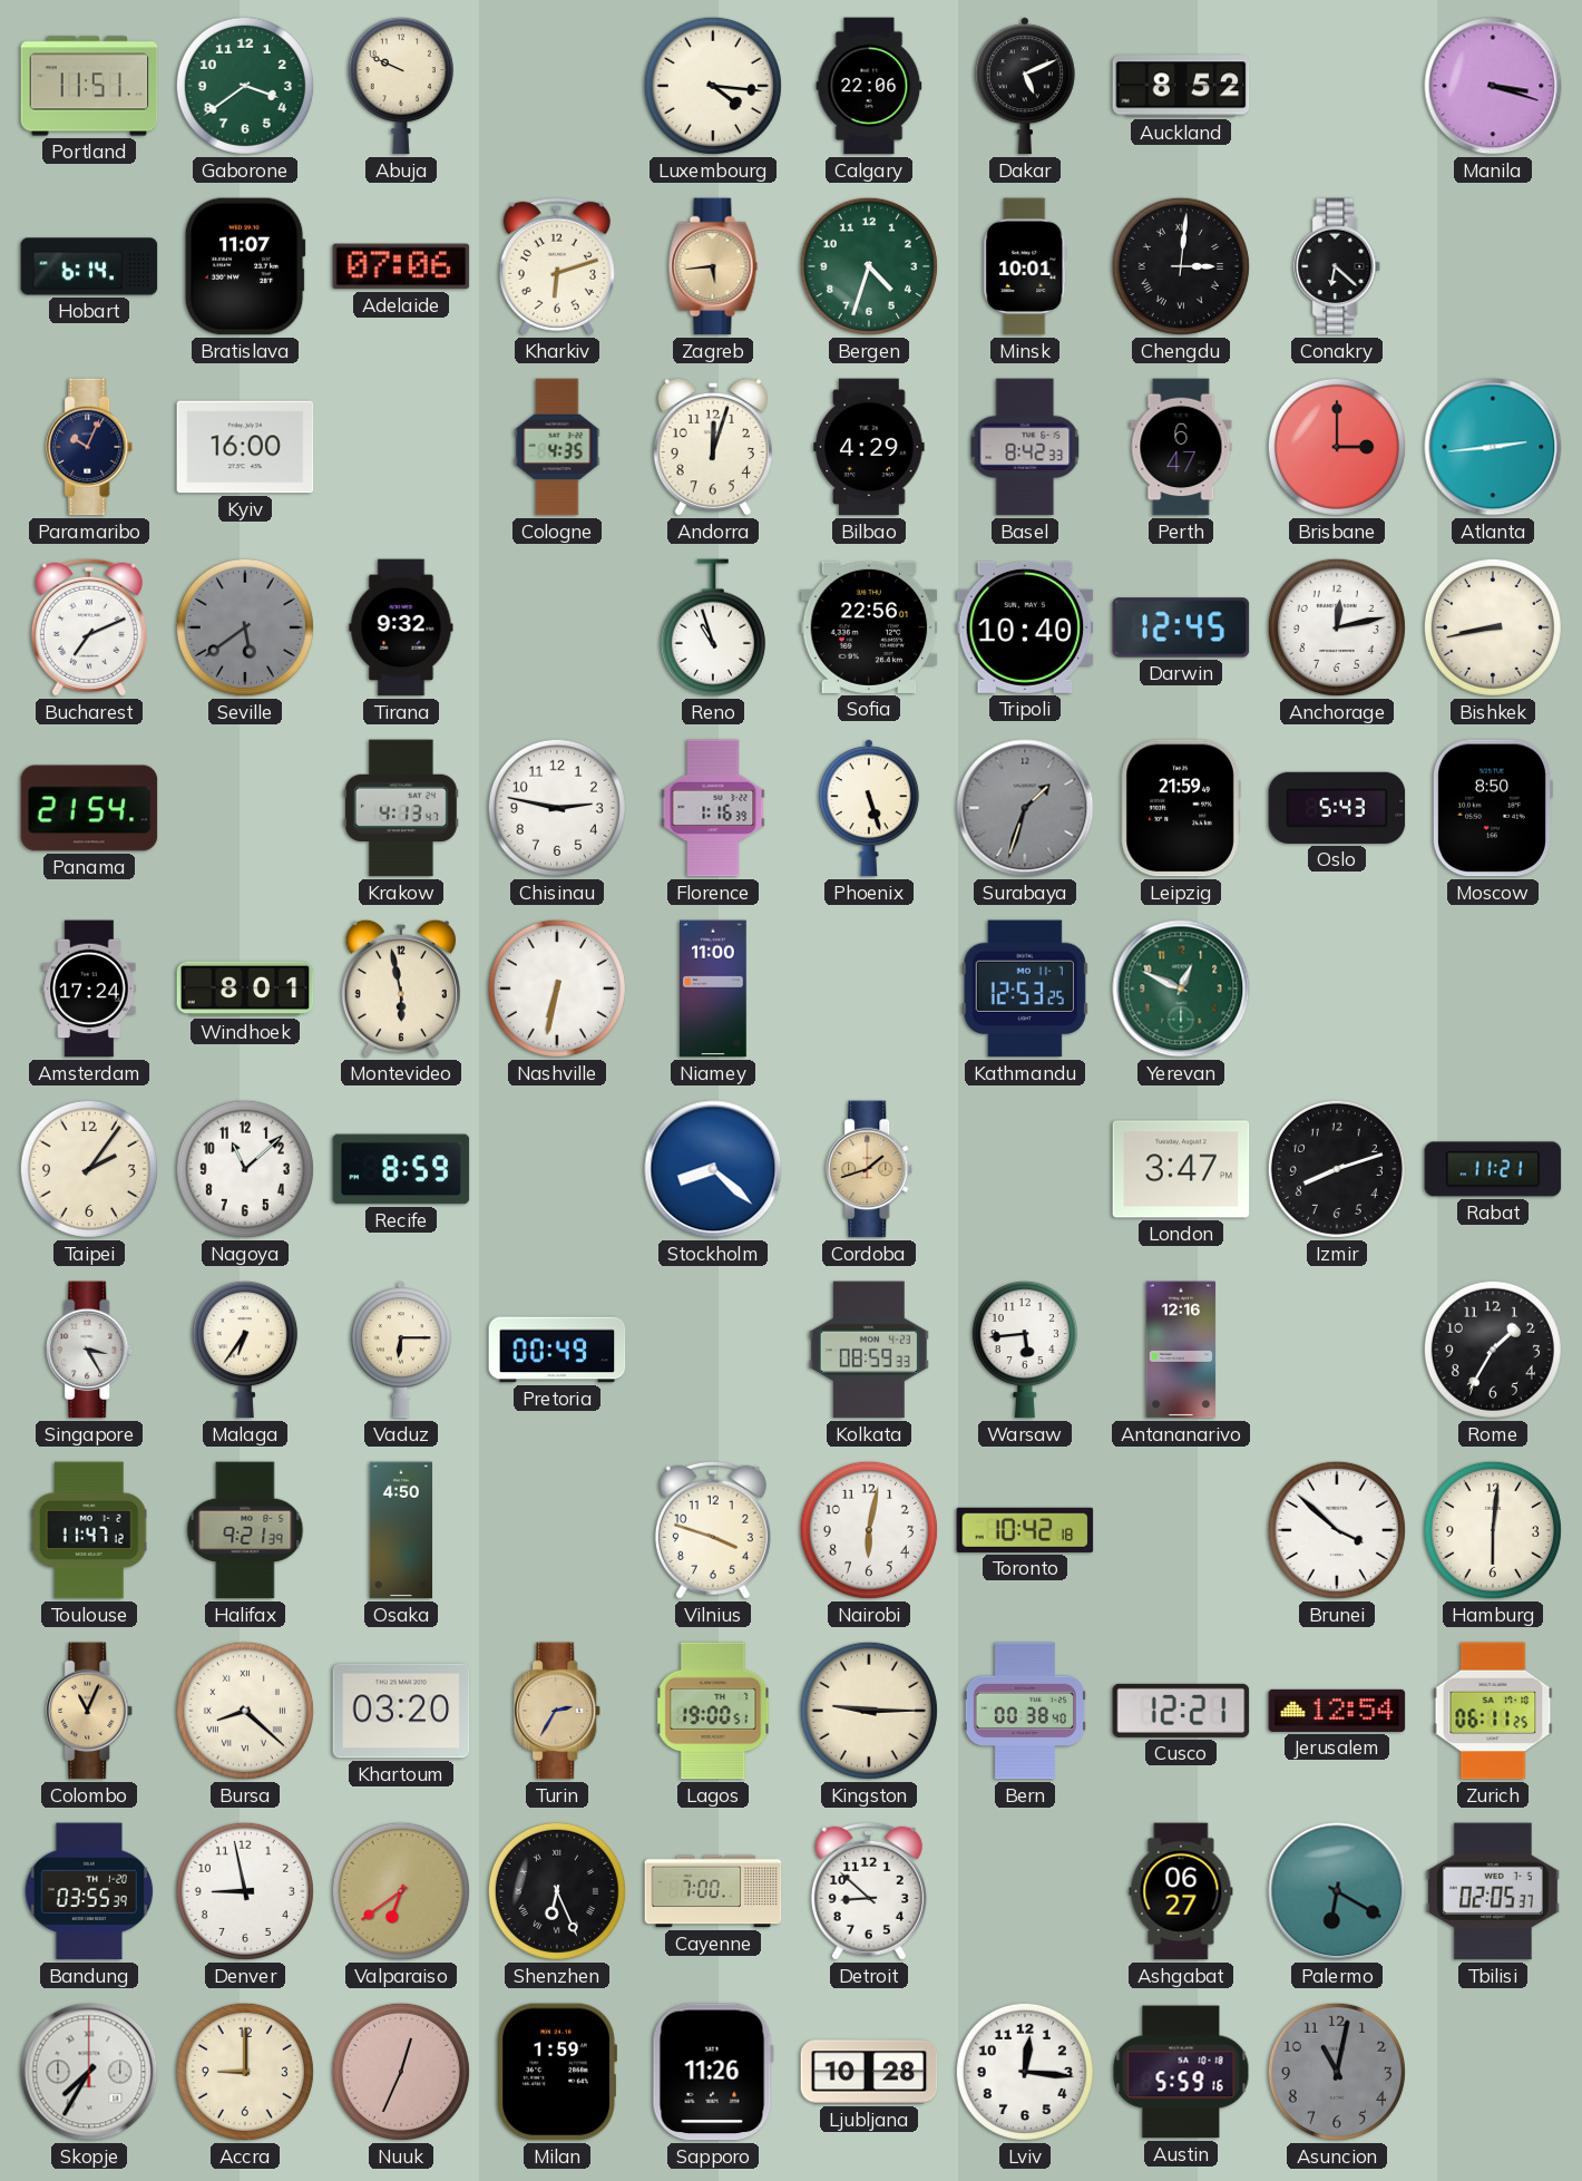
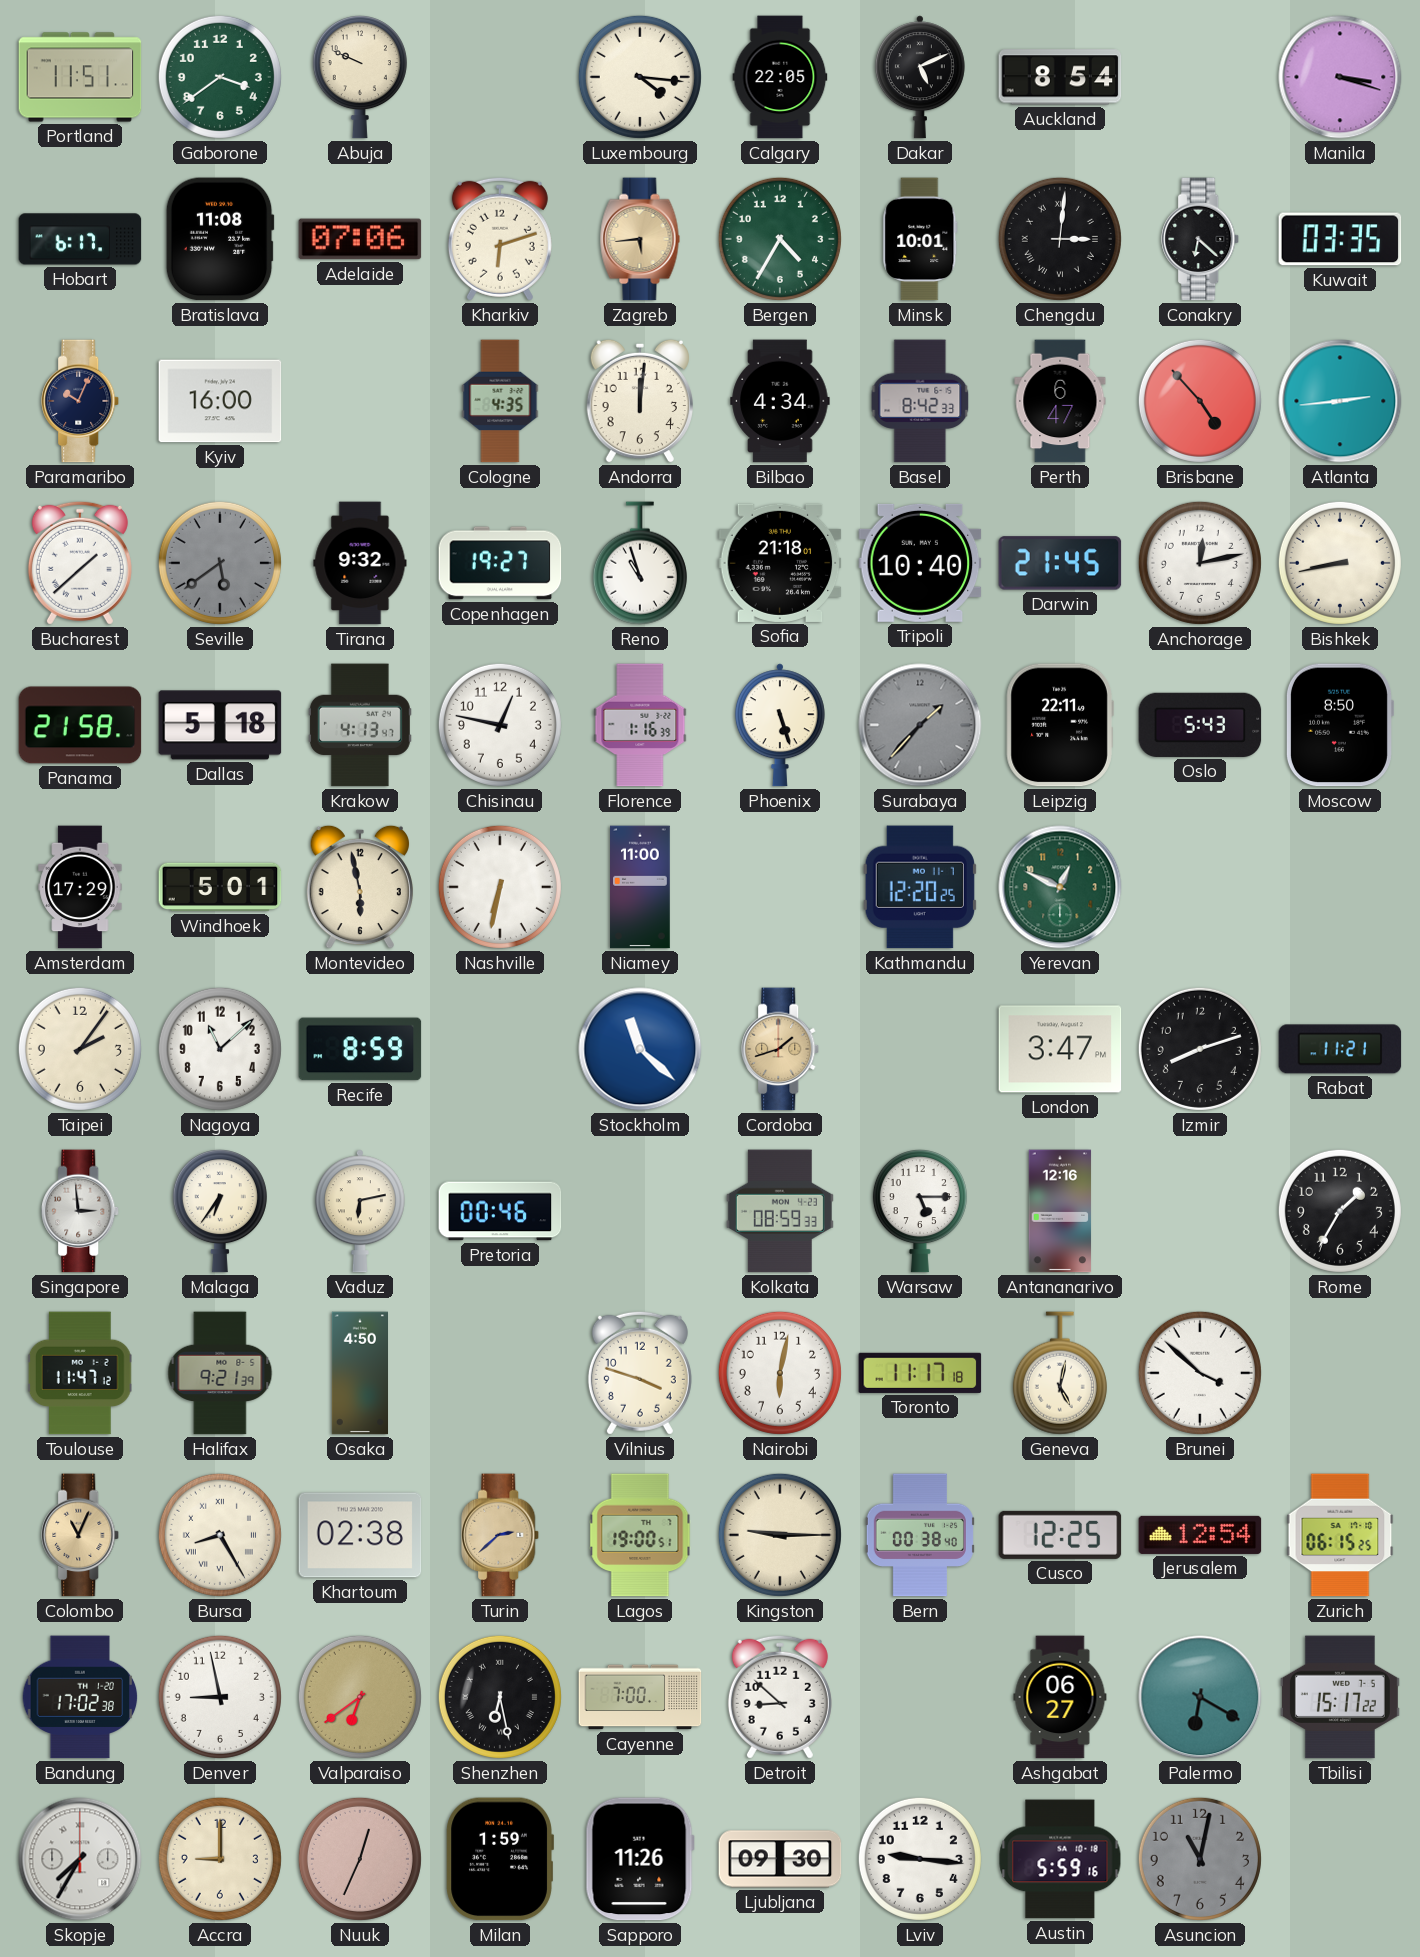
Calgary: 22:06 -> 22:05 (780, 77)
Auckland: 8:52 -> 8:54 (1060, 77)
Hobart: 6:14 -> 6:17 (80, 239)
Bratislava: 11:07 -> 11:08 (220, 239)
Bergen: 4:33 -> 4:35 (780, 239)
Kuwait: none -> 03:35 (1340, 239)
Andorra: 12:03 -> 12:01 (640, 401)
Bilbao: 4:29 -> 4:34 (780, 401)
Brisbane: 3:00 -> 4:53 (1200, 401)
Bucharest: 7:11 -> 1:38 (80, 563)
Copenhagen: none -> 19:27 (500, 563)
Sofia: 22:56 -> 21:18 (780, 563)
Darwin: 12:45 -> 21:45 (1060, 563)
Panama: 21:54 -> 21:58 (80, 725)
Dallas: none -> 5:18 (220, 725)
Chisinau: 2:47 -> 12:47 (500, 725)
Surabaya: 1:33 -> 1:37 (920, 725)
Leipzig: 21:59 -> 22:11 (1060, 725)
Amsterdam: 17:24 -> 17:29 (80, 887)
Windhoek: 8:01 -> 5:01 (220, 887)
Kathmandu: 12:53 -> 12:20 (920, 887)
Stockholm: 8:22 -> 11:22 (640, 1049)
Singapore: 3:25 -> 2:59 (81, 1211)
Vaduz: 6:15 -> 6:13 (360, 1211)
Pretoria: 00:49 -> 00:46 (500, 1211)
Warsaw: 5:44 -> 5:15 (920, 1212)
Toronto: 10:42 -> 11:17 (920, 1373)
Geneva: none -> 5:02 (1060, 1373)
Hamburg: 6:01 -> none (1493, 1530)
Bursa: 8:22 -> 8:25 (220, 1535)
Khartoum: 03:20 -> 02:38 (360, 1535)
Turin: 2:35 -> 2:38 (501, 1535)
Cusco: 12:21 -> 12:25 (1060, 1535)
Zurich: 06:11 -> 06:15 (1340, 1535)
Bandung: 03:55 -> 17:02 (80, 1697)
Shenzhen: 6:26 -> 6:28 (500, 1697)
Tbilisi: 02:05 -> 15:17 (1340, 1697)
Ljubljana: 10:28 -> 09:30 (780, 1859)
Lviv: 12:16 -> 9:16 (920, 1859)
